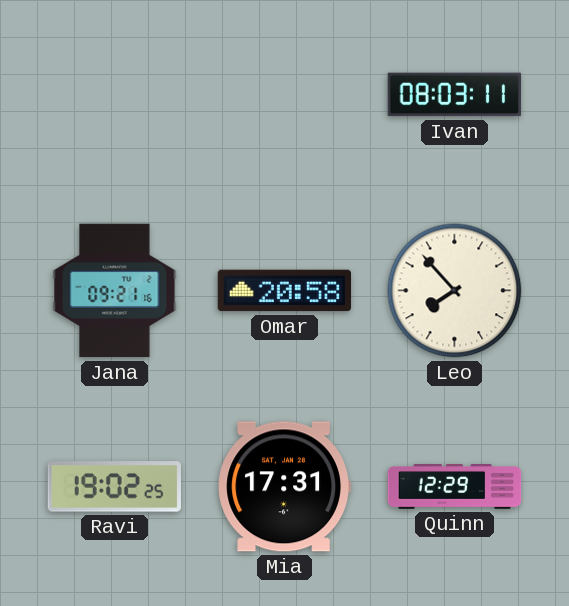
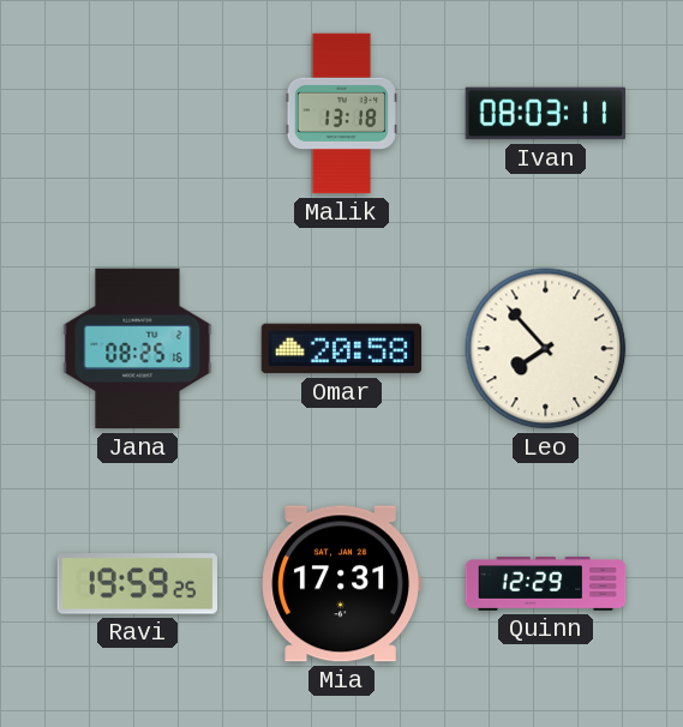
Malik: none -> 13:18 (341, 114)
Jana: 09:21 -> 08:25 (138, 349)
Ravi: 19:02 -> 19:59 (137, 584)
